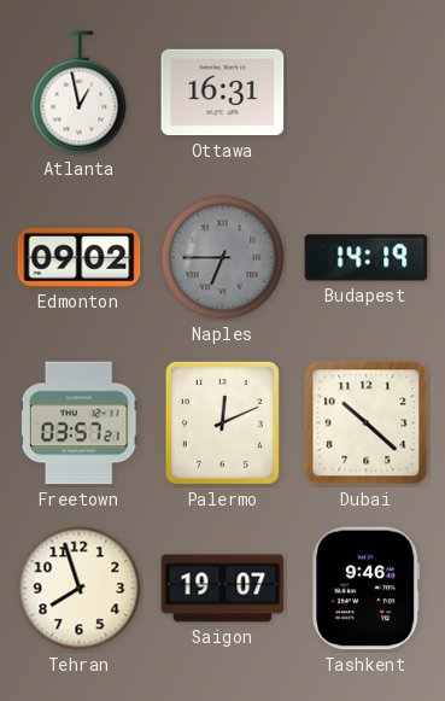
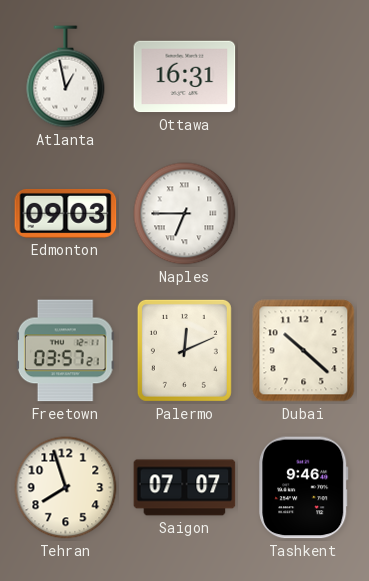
Edmonton: 09:02 -> 09:03 (66, 213)
Naples dial: grey -> white (185, 214)
Budapest: 14:19 -> none (367, 258)
Saigon: 19:07 -> 07:07 (185, 488)
